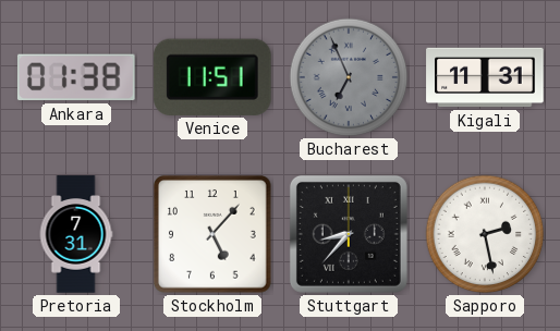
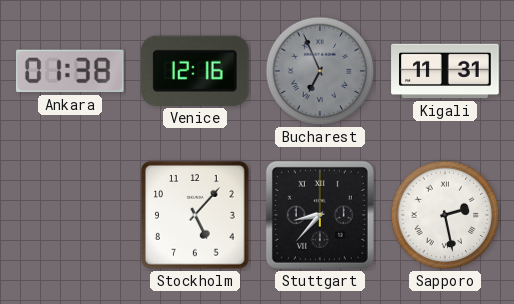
Venice: 11:51 -> 12:16 (195, 71)
Pretoria: 7:31 -> none (76, 234)
